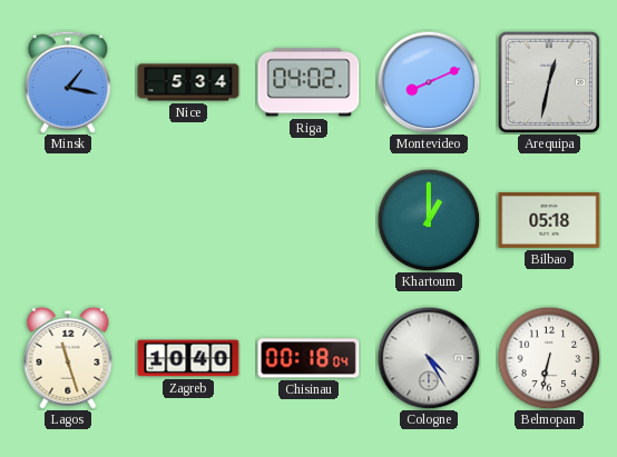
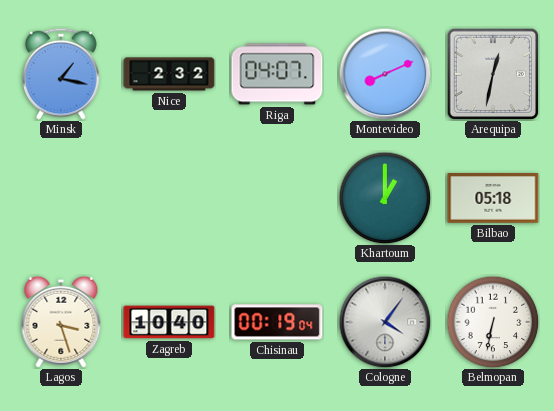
Nice: 5:34 -> 2:32 (169, 74)
Riga: 04:02 -> 04:07 (277, 74)
Lagos: 11:27 -> 3:27 (61, 322)
Chisinau: 00:18 -> 00:19 (277, 322)
Cologne: 4:25 -> 4:06 (385, 322)
